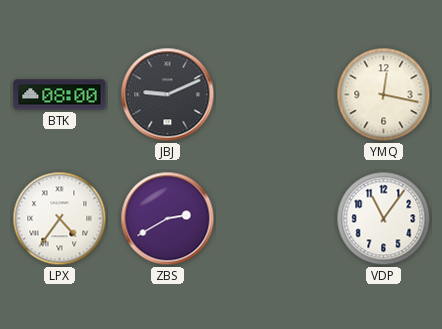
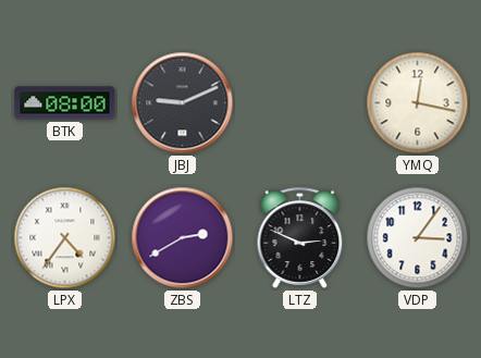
LTZ: none -> 2:49 (300, 237)
VDP: 11:06 -> 3:06 (418, 238)
